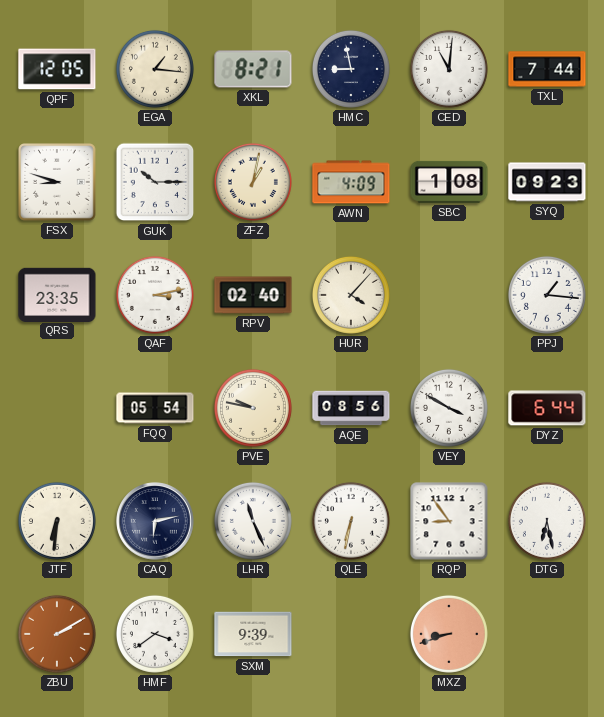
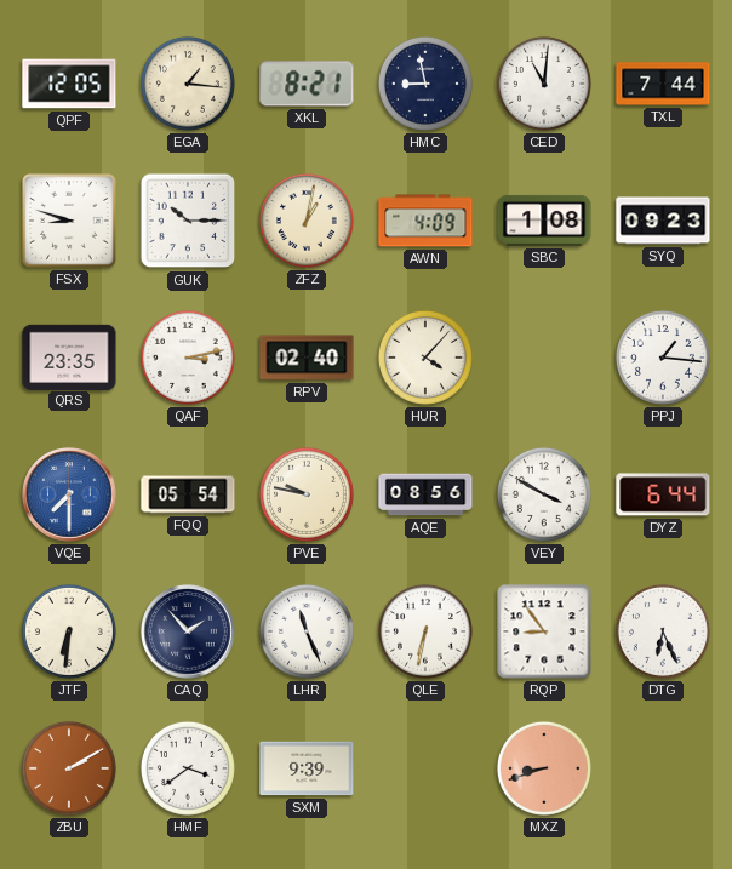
VQE: none -> 7:30 (69, 494)
CAQ: 6:13 -> 1:53 (188, 631)
DTG: 6:28 -> 6:26 (663, 631)
